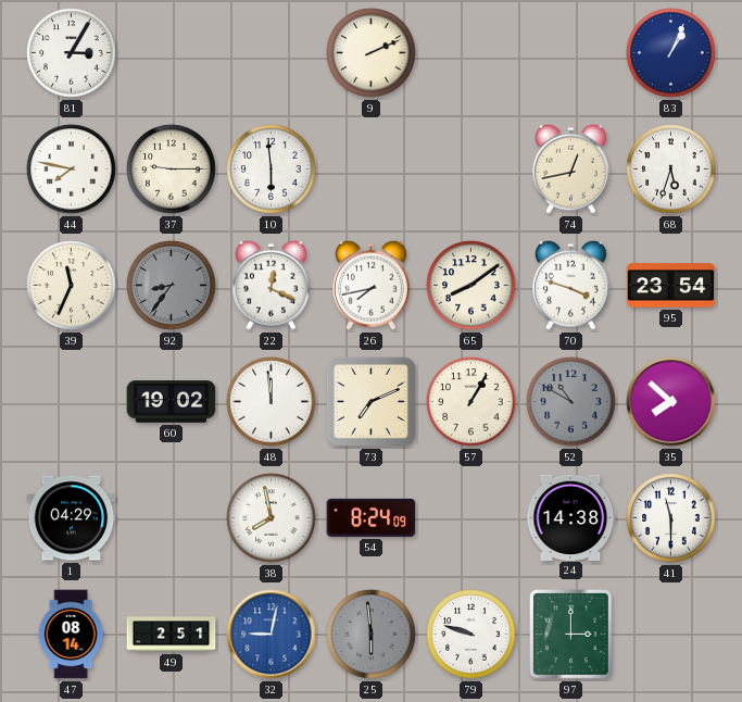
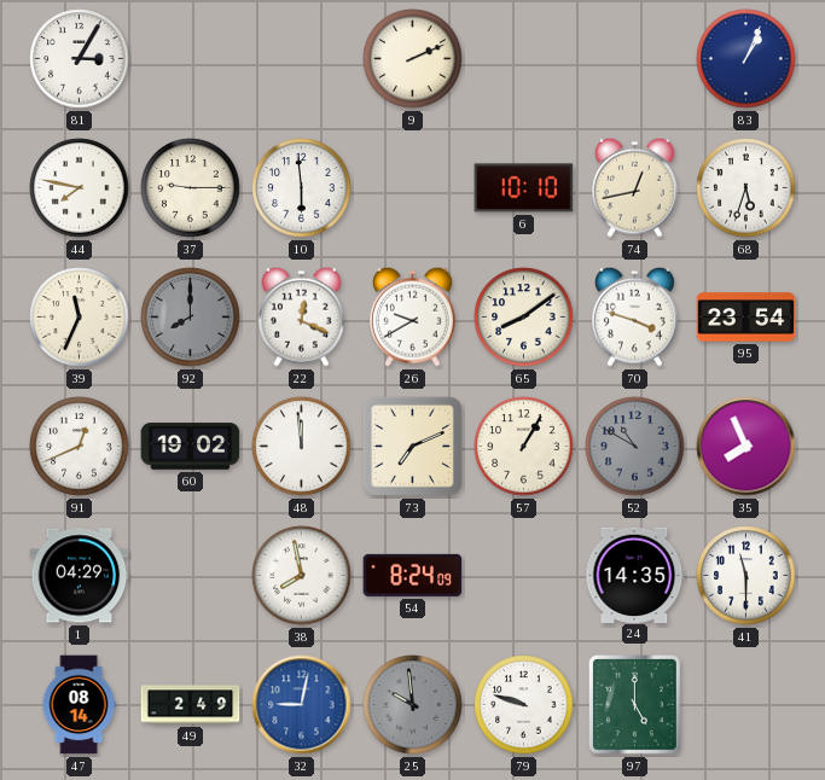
6: none -> 10:10 (524, 188)
92: 8:36 -> 8:00 (191, 318)
26: 7:43 -> 9:40 (413, 316)
91: none -> 12:41 (80, 447)
35: 7:52 -> 7:56 (746, 447)
24: 14:38 -> 14:35 (635, 575)
49: 2:51 -> 2:49 (191, 705)
25: 5:59 -> 9:59 (413, 705)
97: 3:00 -> 5:00 (635, 705)
